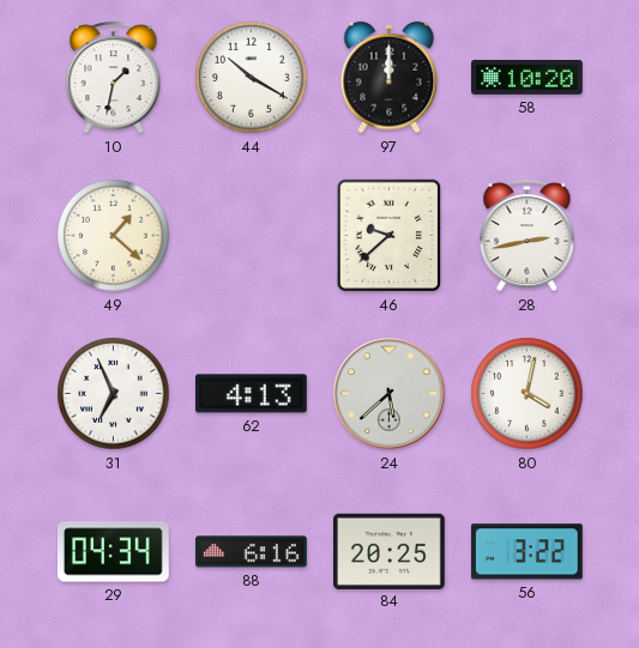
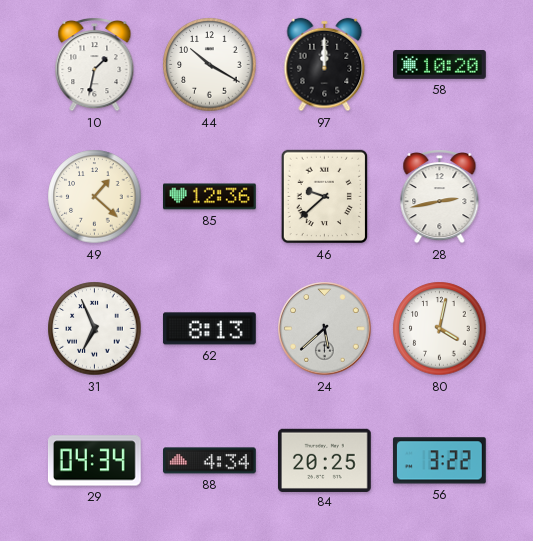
85: none -> 12:36 (210, 197)
62: 4:13 -> 8:13 (209, 329)
88: 6:16 -> 4:34 (210, 461)
